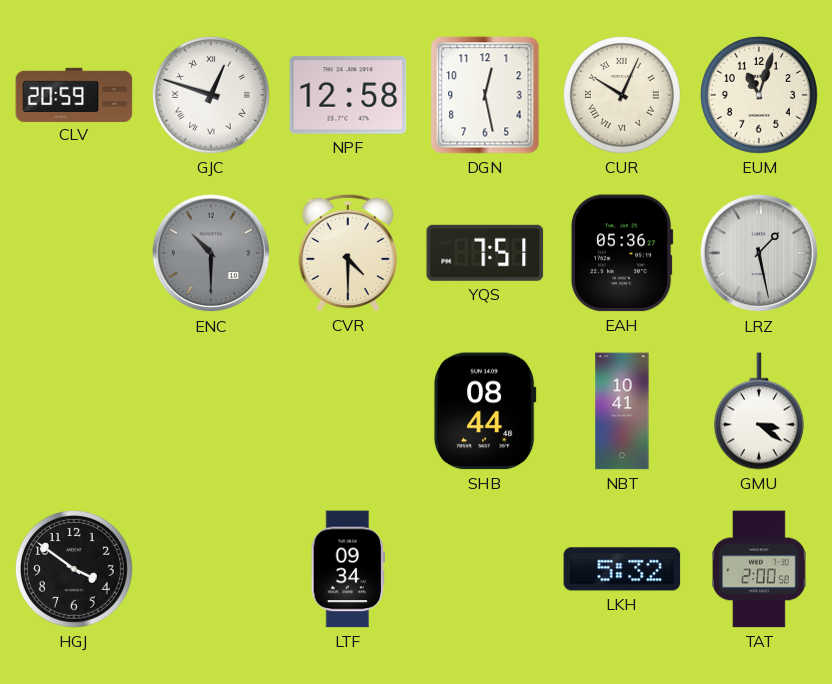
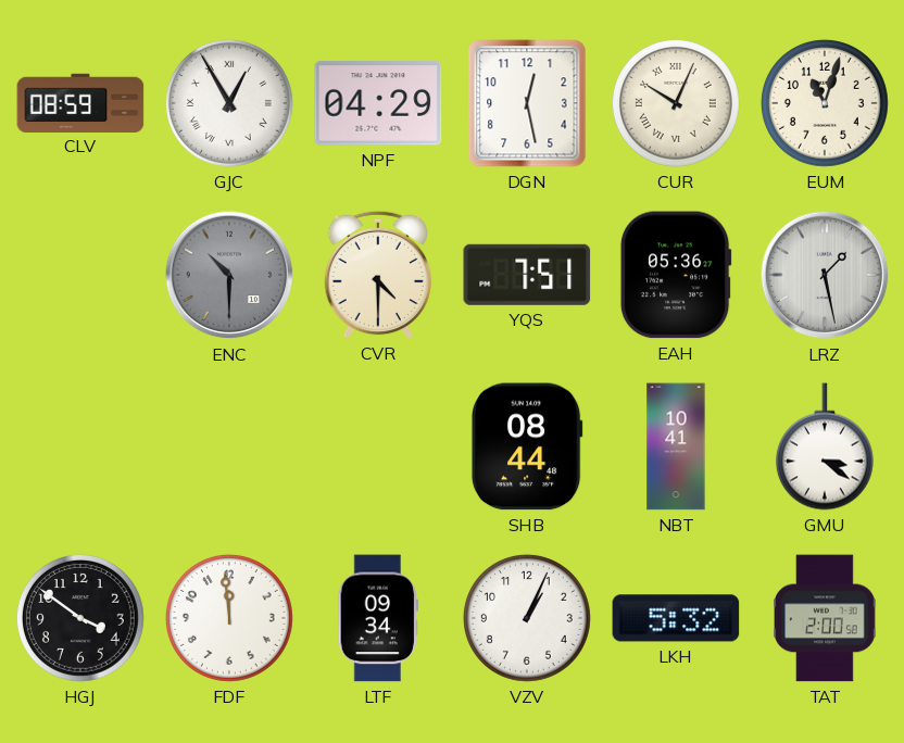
CLV: 20:59 -> 08:59 (80, 102)
GJC: 12:48 -> 12:55 (229, 103)
NPF: 12:58 -> 04:29 (378, 103)
FDF: none -> 11:59 (229, 618)
VZV: none -> 1:04 (527, 618)
